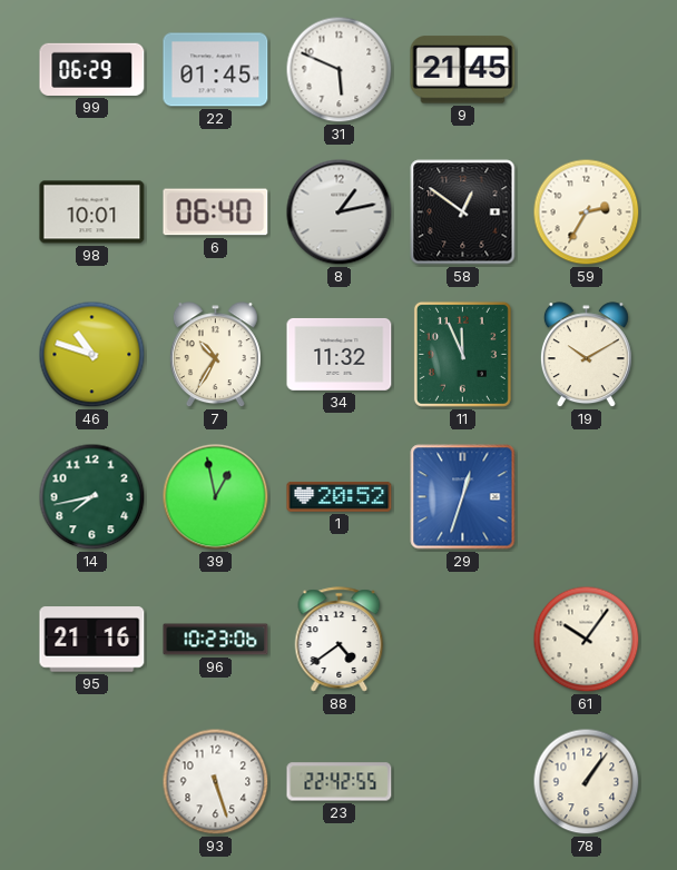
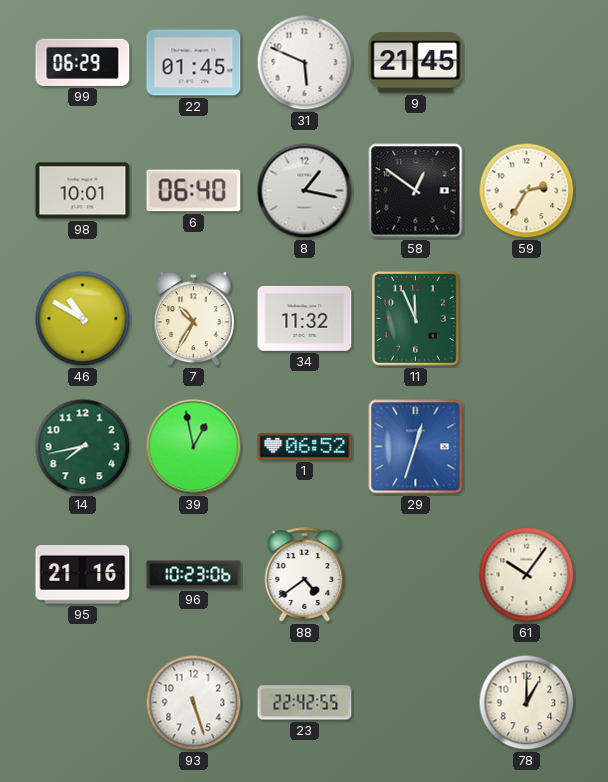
8: 1:13 -> 1:17 (305, 191)
46: 10:48 -> 10:50 (83, 319)
19: 10:10 -> none (586, 355)
1: 20:52 -> 06:52 (305, 447)
78: 1:06 -> 1:00 (527, 703)
